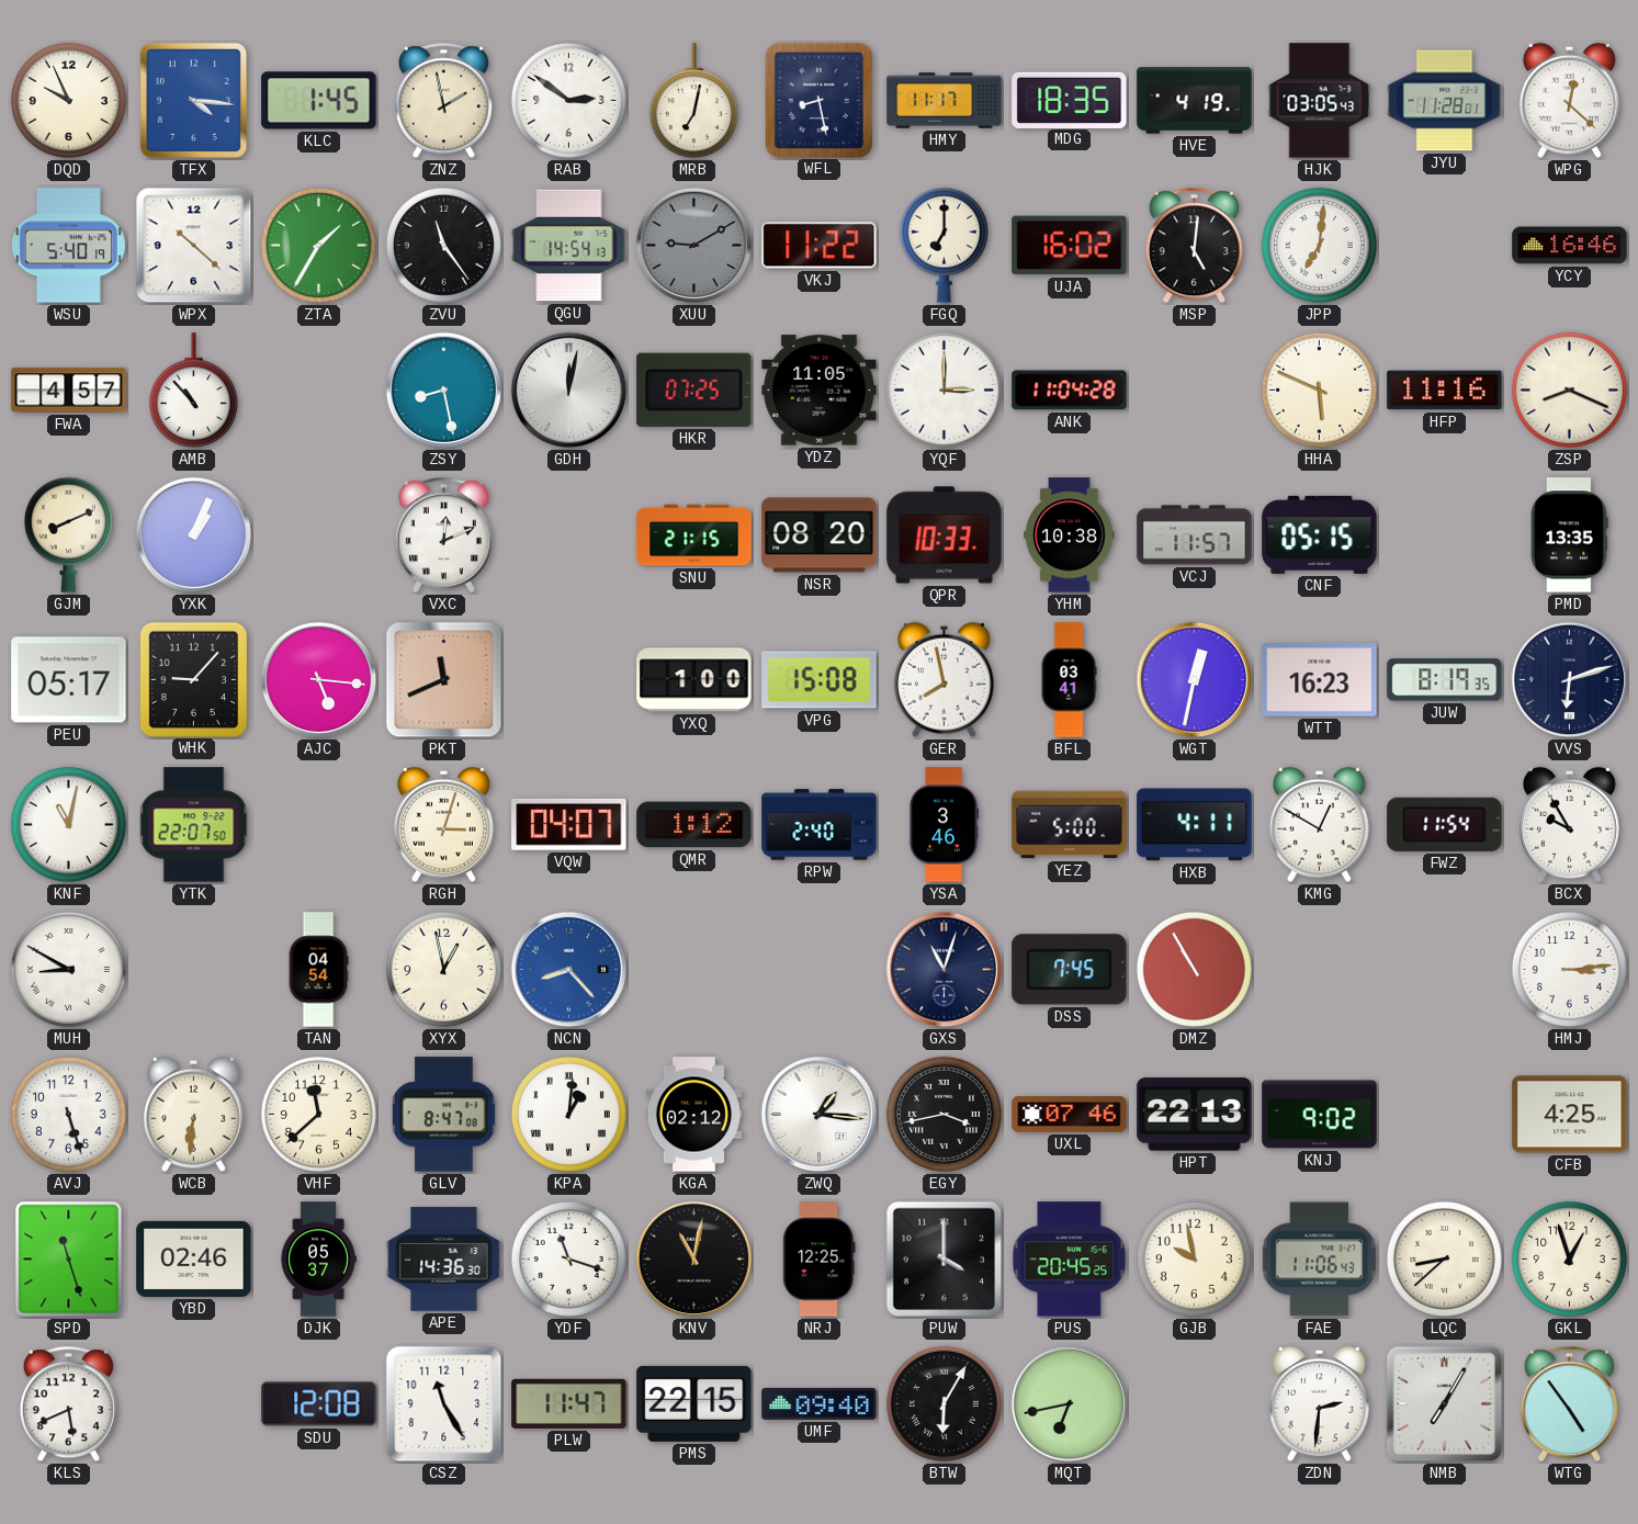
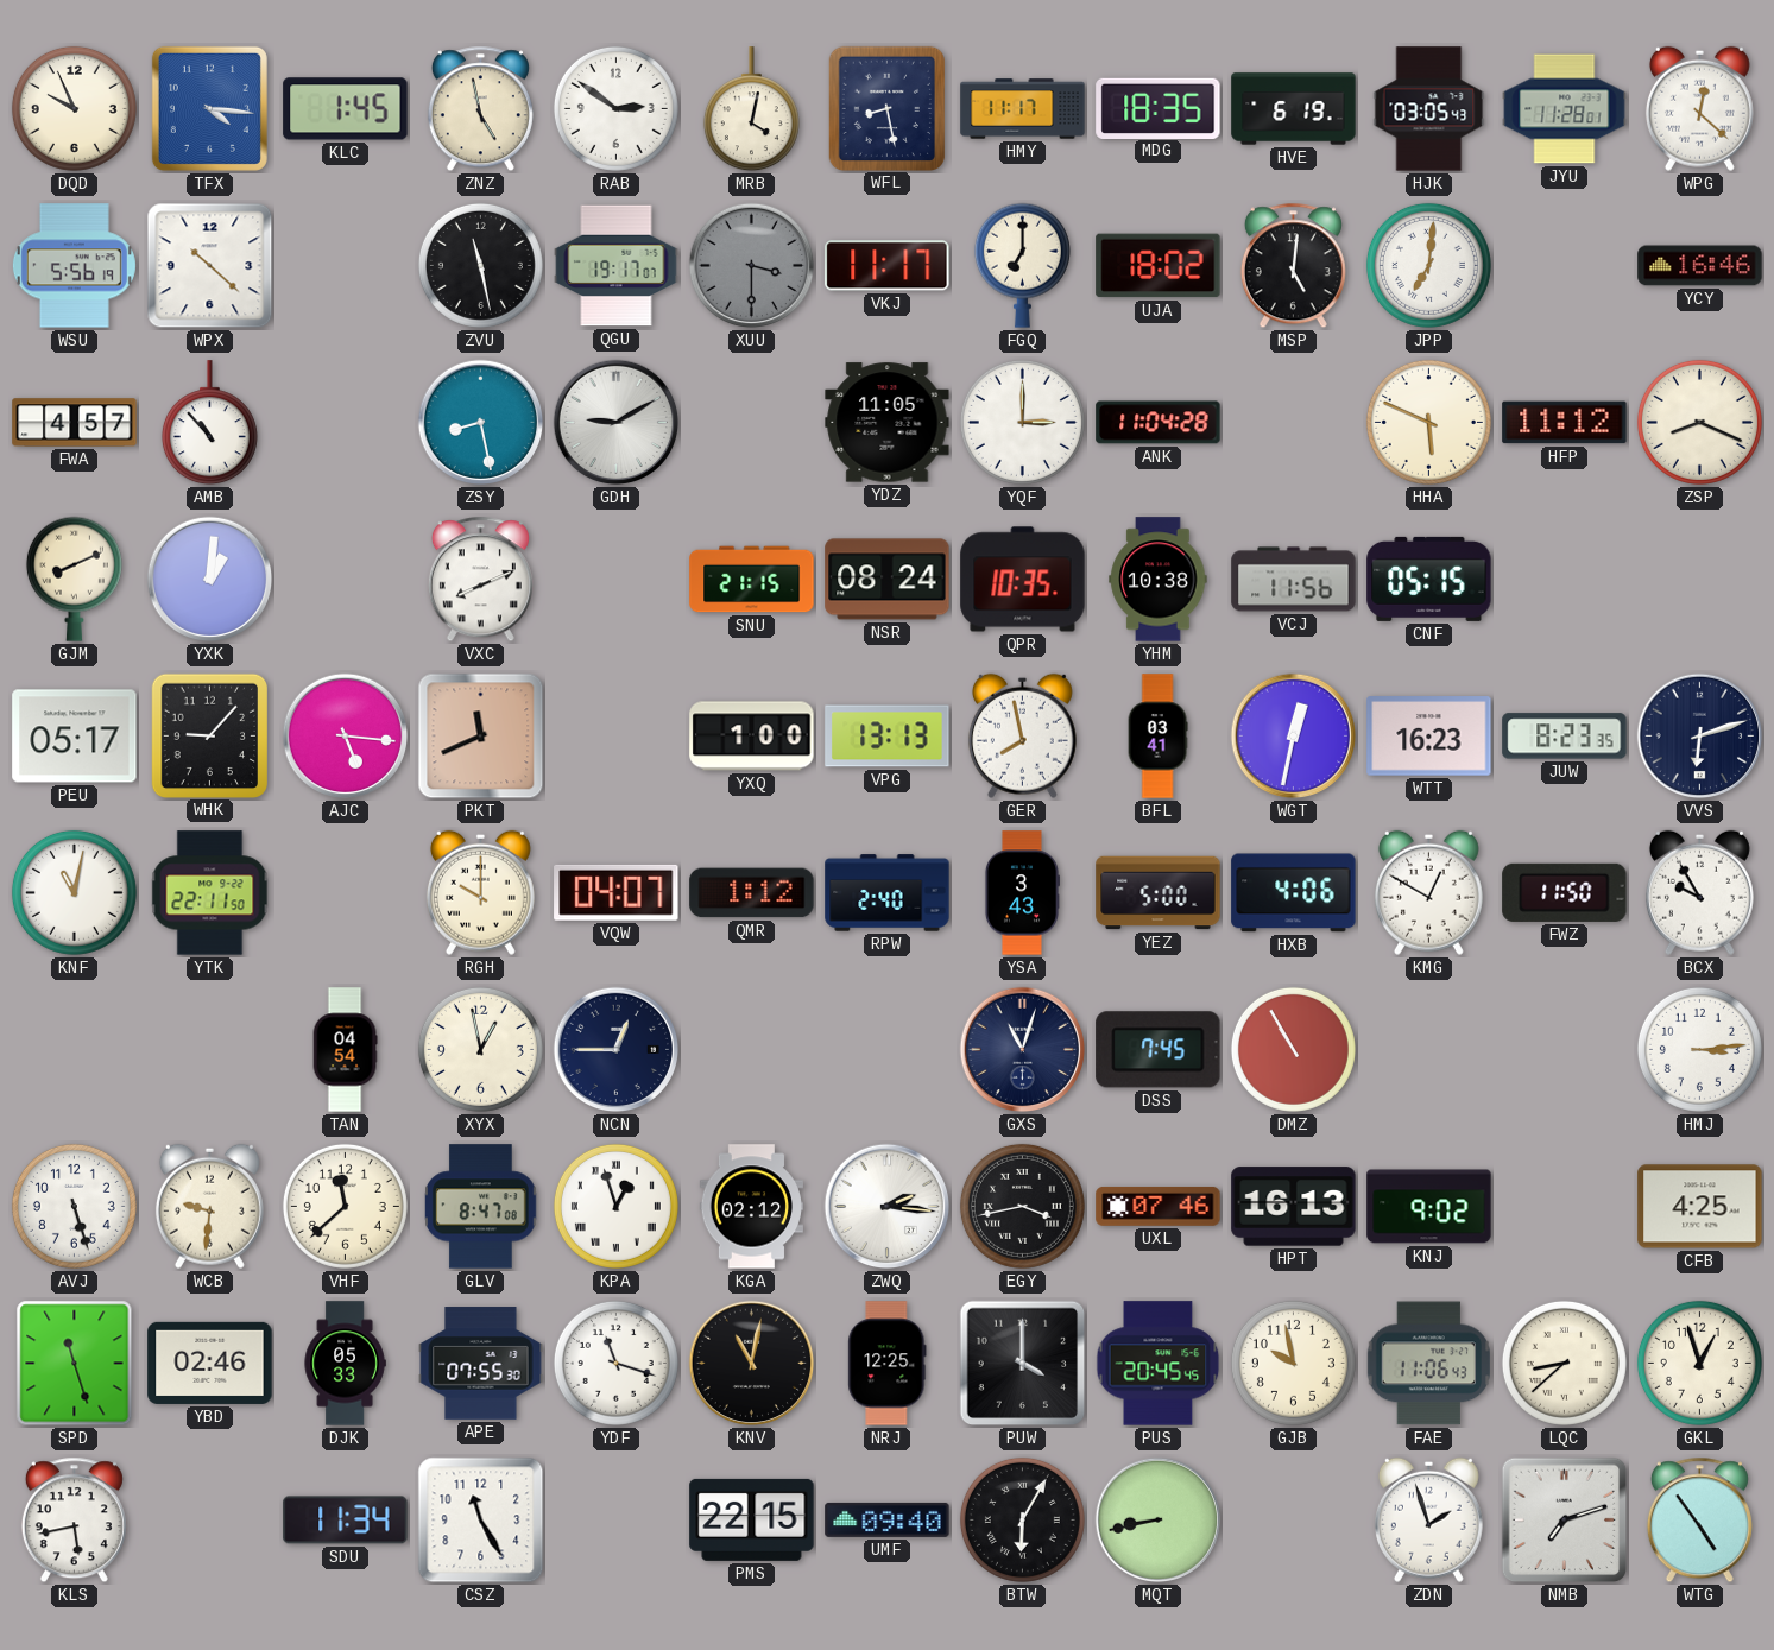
ZNZ: 1:58 -> 4:58 (480, 109)
MRB: 7:02 -> 4:02 (751, 109)
HVE: 4:19 -> 6:19 (1294, 109)
WSU: 5:40 -> 5:56 (74, 266)
ZTA: 1:35 -> none (318, 245)
ZVU: 11:24 -> 11:28 (480, 265)
QGU: 14:54 -> 19:17 (617, 266)
XUU: 9:10 -> 3:30 (752, 266)
VKJ: 11:22 -> 11:17 (888, 266)
UJA: 16:02 -> 18:02 (1159, 266)
GDH: 12:02 -> 9:10 (617, 423)
HKR: 07:25 -> none (694, 390)
HFP: 11:16 -> 11:12 (1565, 423)
YXK: 1:04 -> 1:01 (210, 580)
VXC: 12:11 -> 8:11 (480, 580)
NSR: 08:20 -> 08:24 (888, 580)
QPR: 10:33 -> 10:35 (1023, 580)
VCJ: 11:57 -> 11:56 (1294, 580)
PMD: 13:35 -> none (1570, 535)
VPG: 15:08 -> 13:13 (888, 737)
JUW: 8:19 -> 8:23 (1565, 737)
YTK: 22:07 -> 22:11 (210, 893)
RGH: 3:03 -> 10:00 (480, 892)
YSA: 3:46 -> 3:43 (1022, 893)
HXB: 4:11 -> 4:06 (1294, 893)
FWZ: 11:54 -> 11:50 (1565, 892)
MUH: 8:50 -> none (68, 969)
NCN: 8:23 -> 12:45 (617, 1050)
NCN dial: blue -> navy (617, 1050)
WCB: 6:31 -> 9:31 (209, 1206)
KPA: 1:01 -> 12:57 (615, 1206)
ZWQ: 1:16 -> 2:16 (888, 1207)
HPT: 22:13 -> 16:13 (1294, 1207)
DJK: 05:37 -> 05:33 (345, 1364)
APE: 14:36 -> 07:55 (481, 1364)
PUS: 20:45:25 -> 20:45:45 (1159, 1364)
KLS: 5:41 -> 5:43 (74, 1521)
SDU: 12:08 -> 11:34 (346, 1521)
PLW: 11:47 -> none (569, 1403)
MQT: 6:43 -> 8:43 (1159, 1521)
ZDN: 2:31 -> 1:57 (1428, 1519)
NMB: 7:05 -> 7:12 (1565, 1521)
